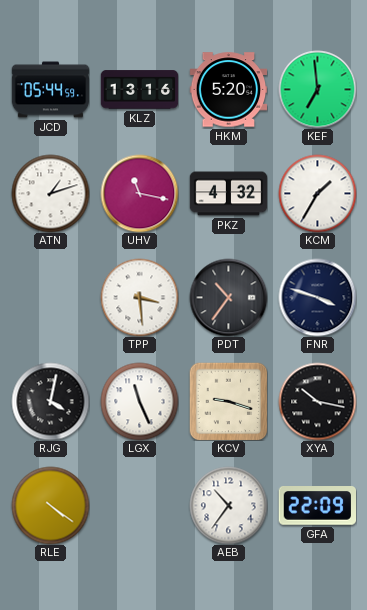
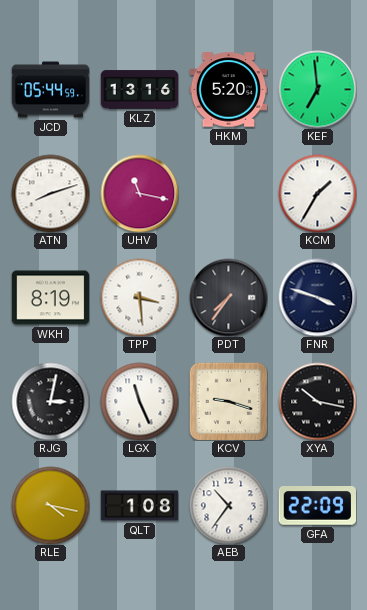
ATN: 1:12 -> 8:12 (50, 193)
PKZ: 4:32 -> none (228, 194)
WKH: none -> 8:19 (50, 298)
PDT: 10:36 -> 7:36 (228, 297)
RJG: 4:02 -> 3:02 (50, 401)
RLE: 4:21 -> 4:17 (50, 505)
QLT: none -> 1:08 (139, 506)
